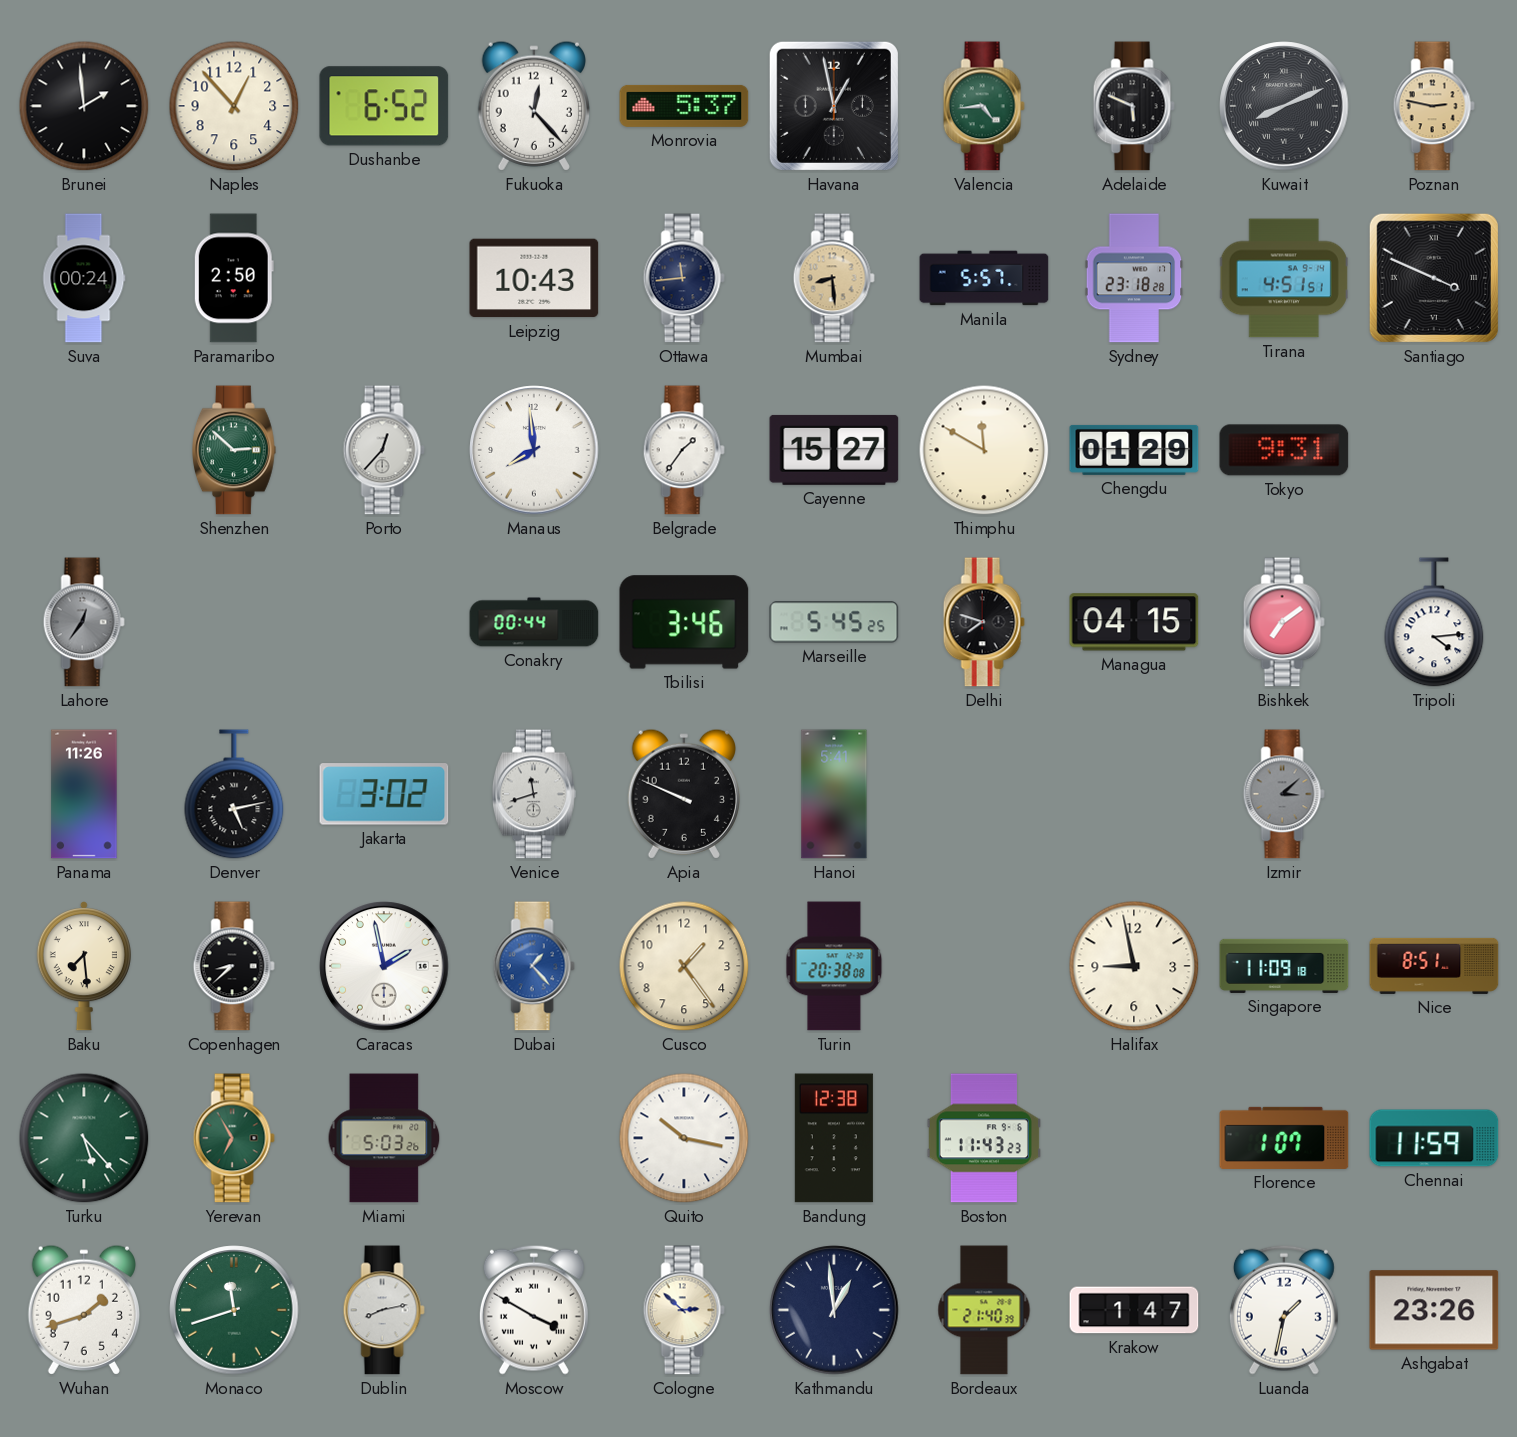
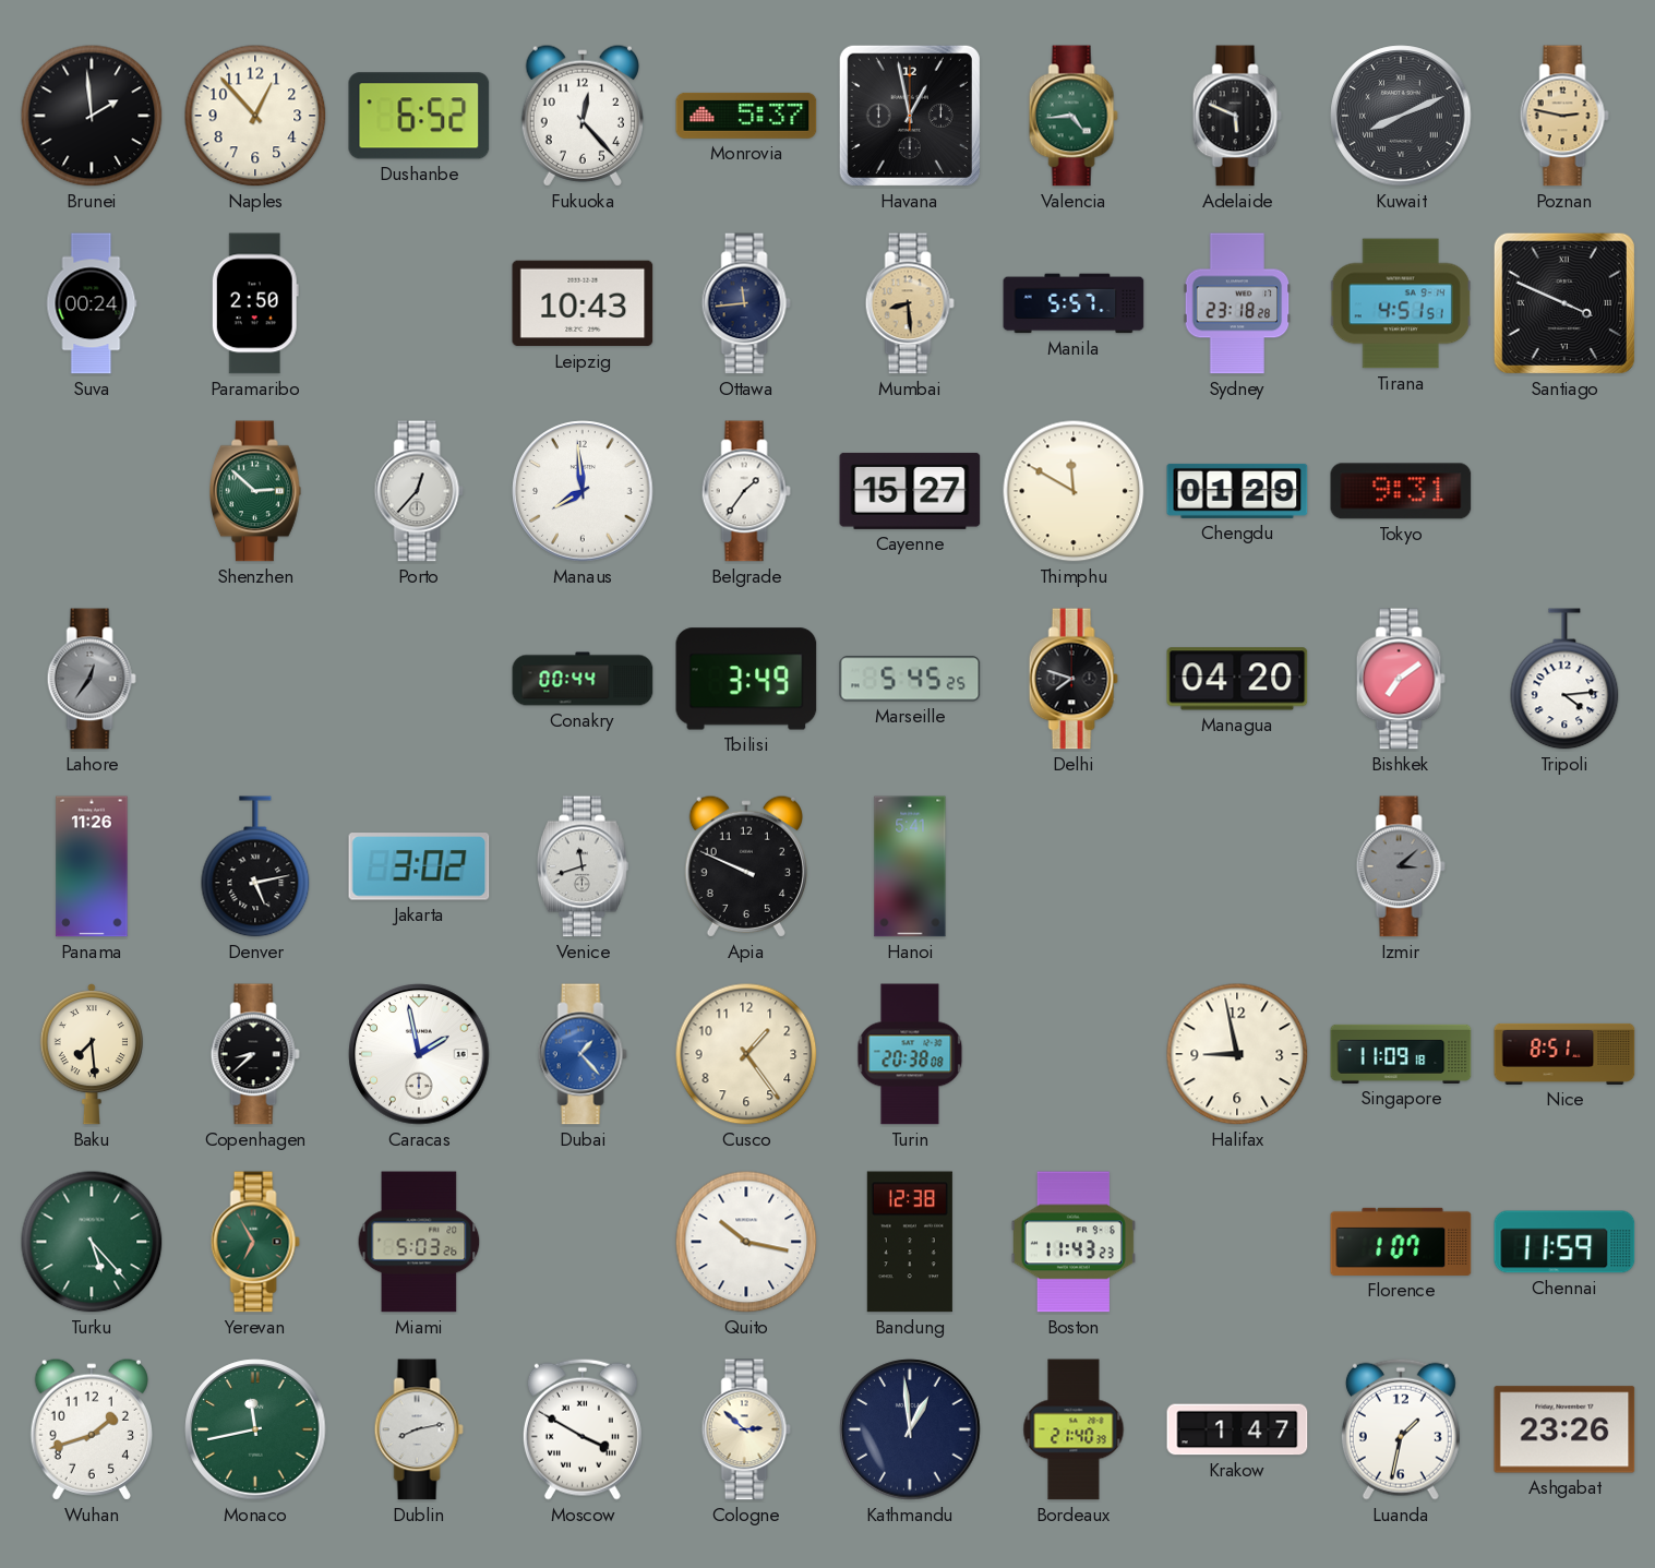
Tbilisi: 3:46 -> 3:49 (746, 679)
Managua: 04:15 -> 04:20 (1237, 679)
Monaco: 11:42 -> 11:43 (255, 1429)
